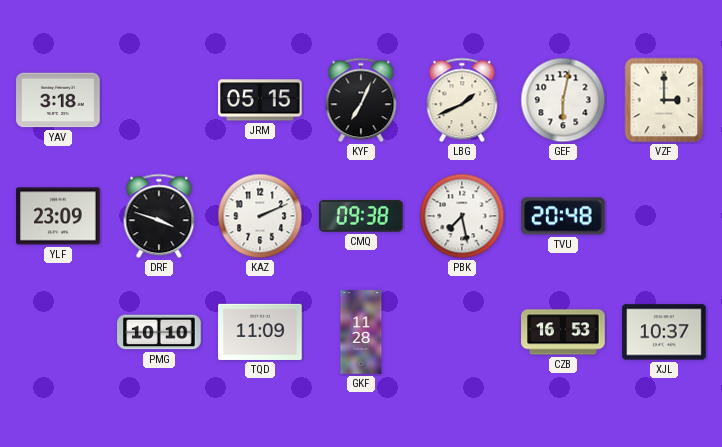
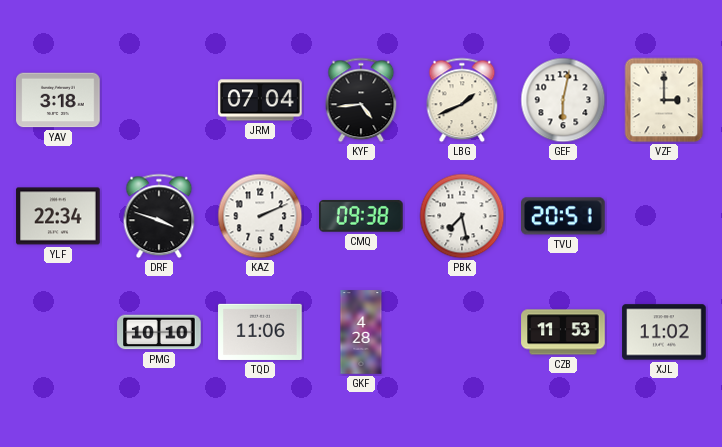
JRM: 05:15 -> 07:04 (260, 100)
KYF: 7:04 -> 4:44 (361, 100)
YLF: 23:09 -> 22:34 (58, 216)
TVU: 20:48 -> 20:51 (564, 216)
TQD: 11:09 -> 11:06 (260, 332)
GKF: 11:28 -> 4:28 (361, 332)
CZB: 16:53 -> 11:53 (563, 332)
XJL: 10:37 -> 11:02 (664, 332)
